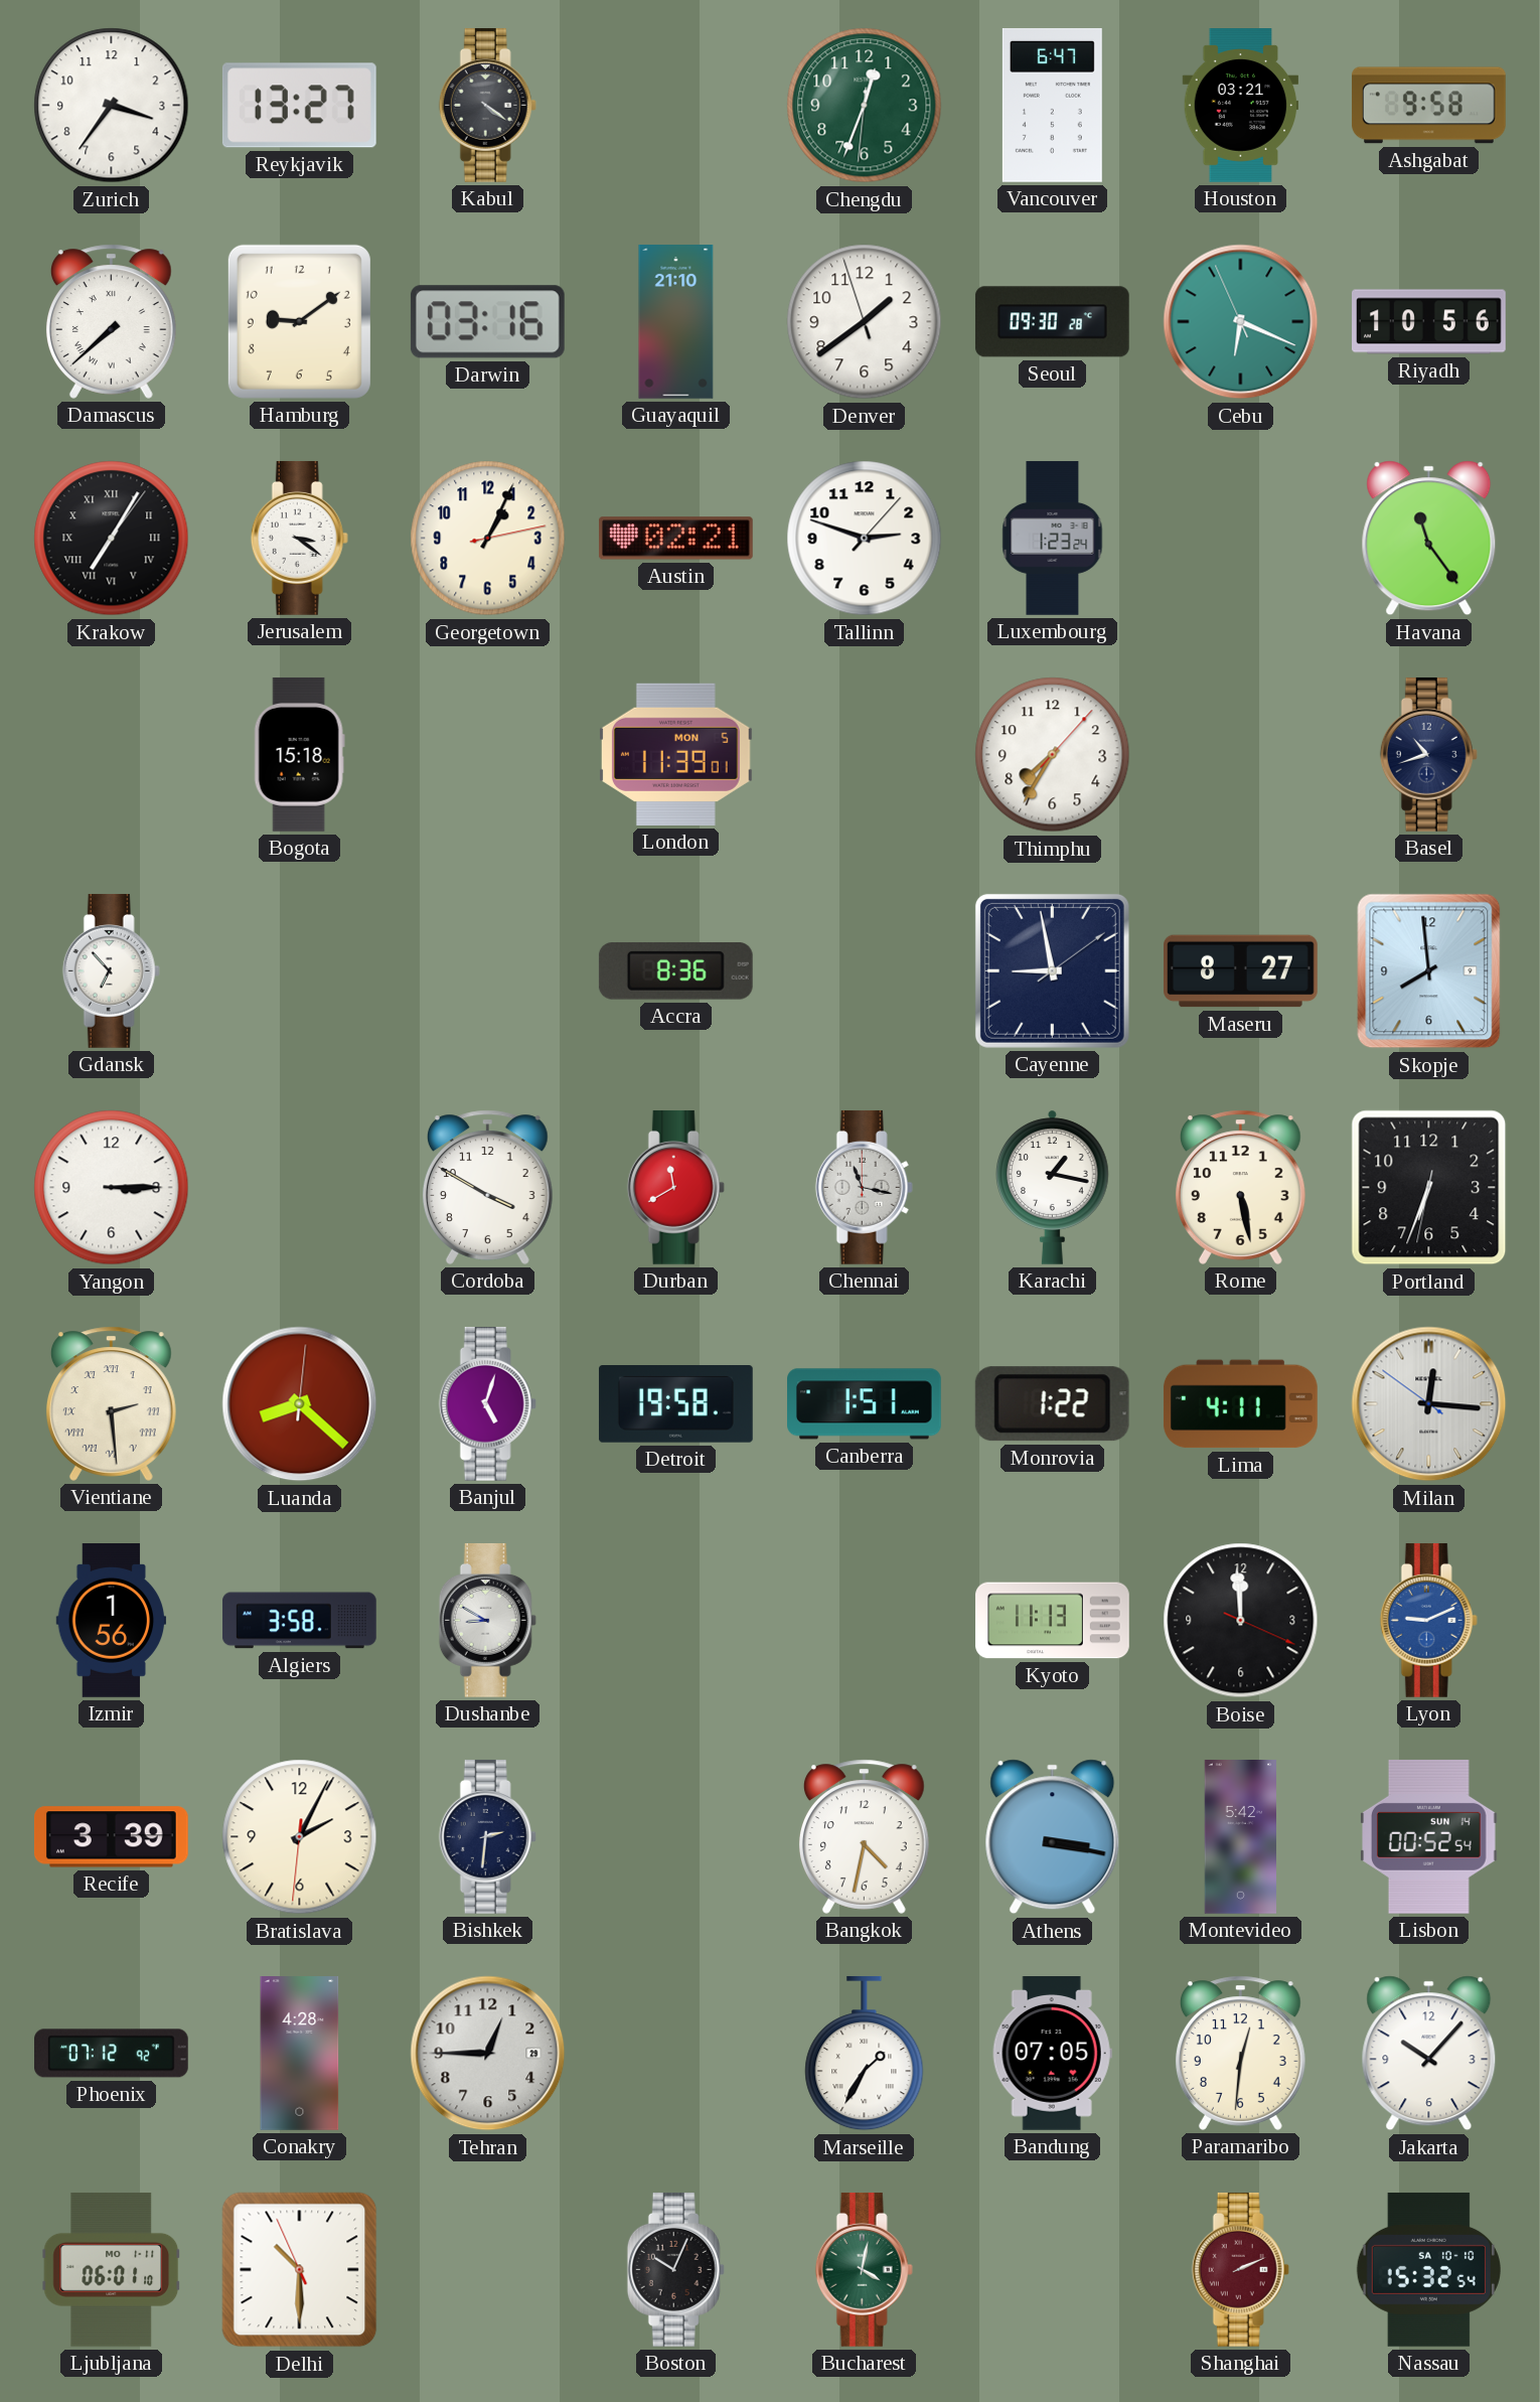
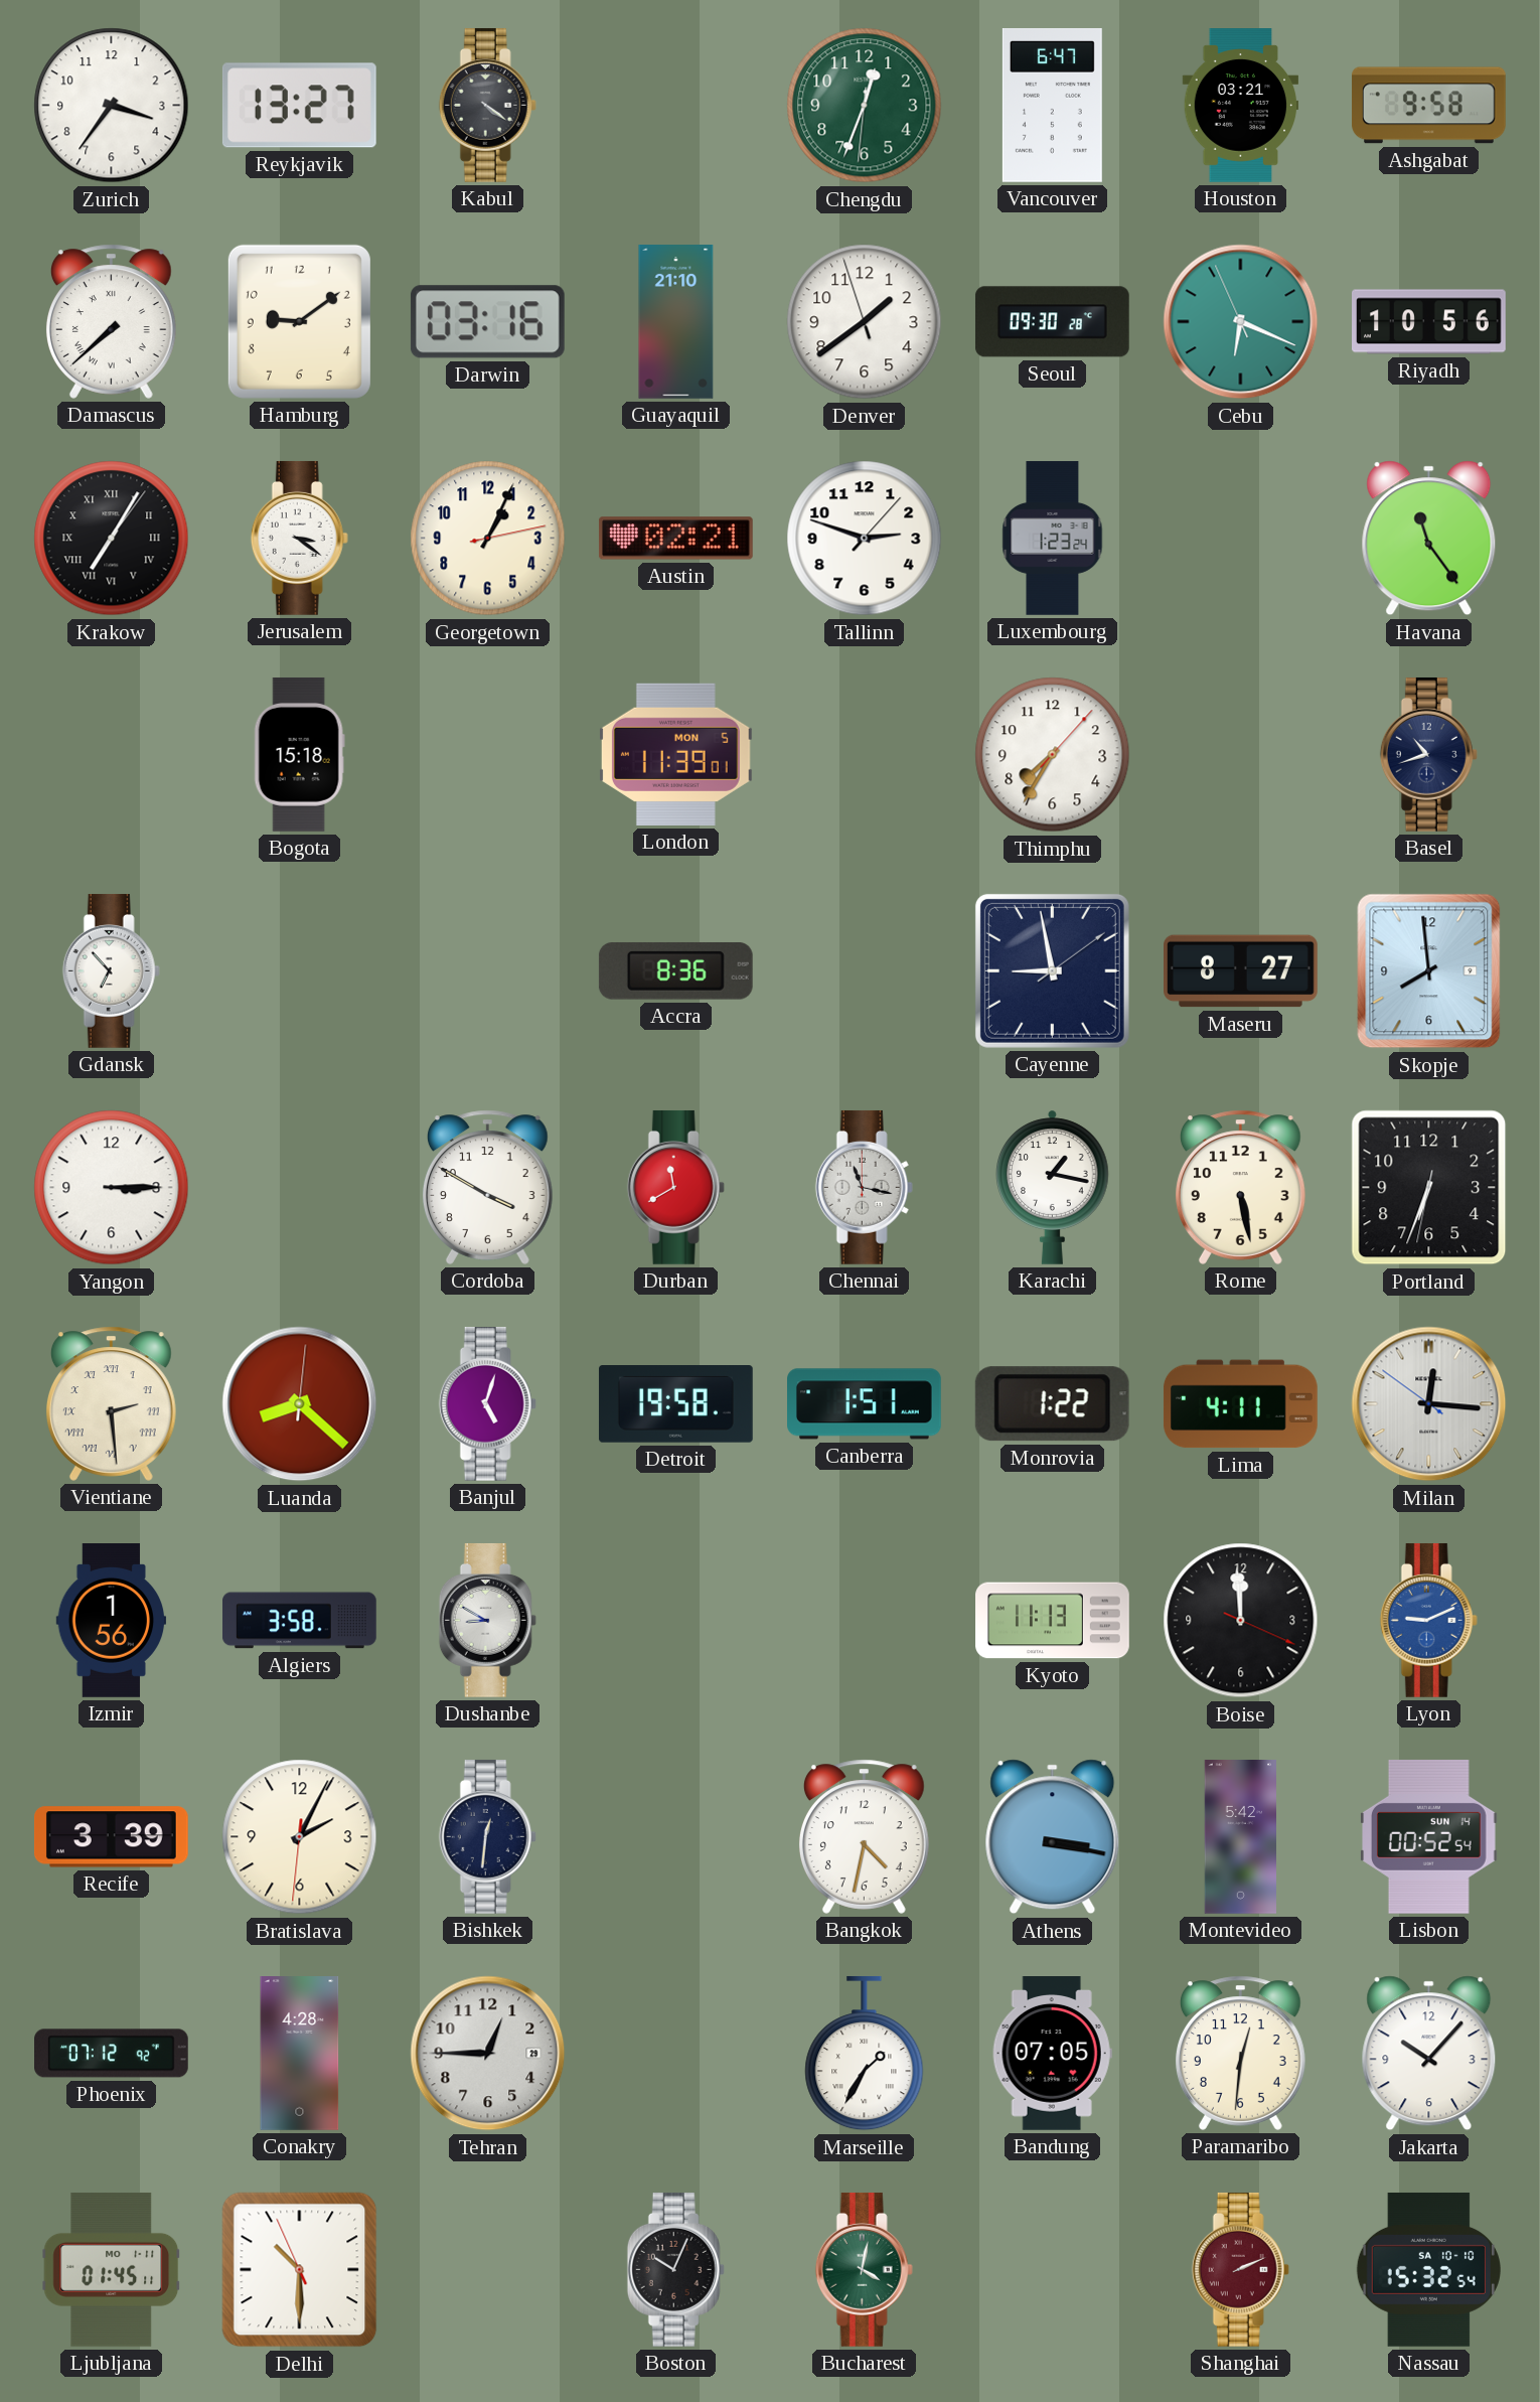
Bishkek: 2:31 -> 12:31 (487, 1836)
Ljubljana: 06:01 -> 01:45 (112, 2269)
